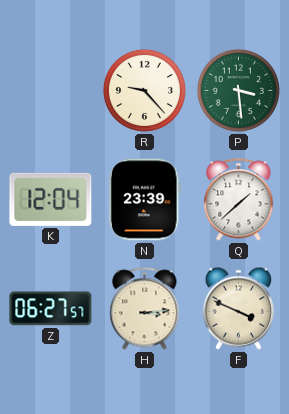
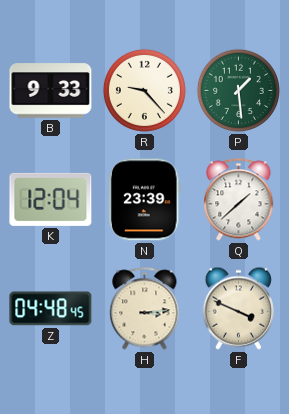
B: none -> 9:33 (51, 91)
P: 3:29 -> 1:29 (238, 90)
Z: 06:27 -> 04:48 (51, 309)
